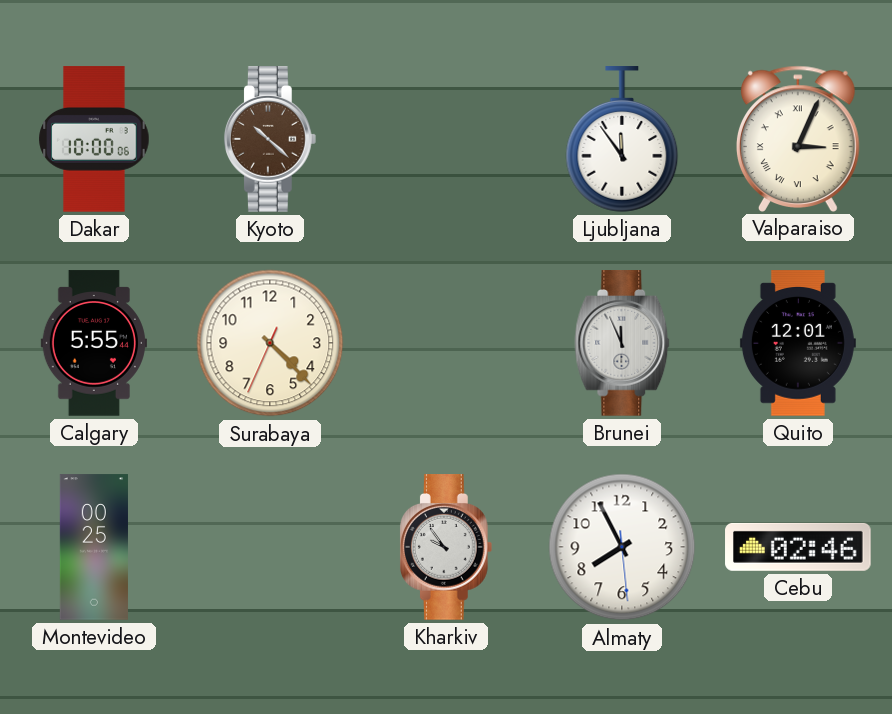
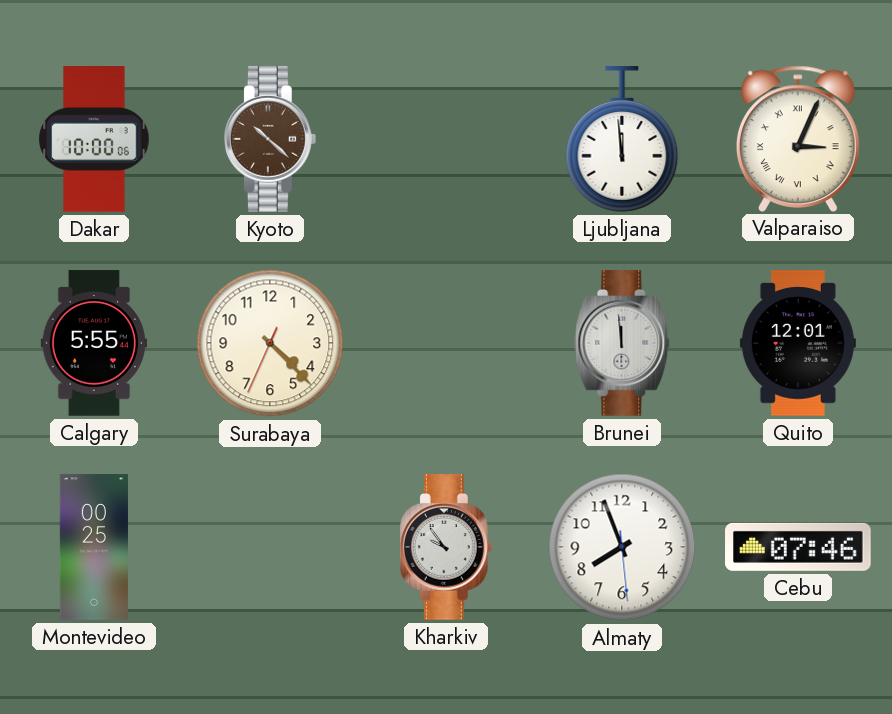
Ljubljana: 11:54 -> 11:59 (622, 139)
Brunei: 11:56 -> 11:59 (622, 343)
Almaty: 7:55 -> 7:56 (622, 547)
Cebu: 02:46 -> 07:46 (798, 547)
